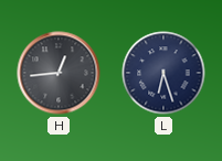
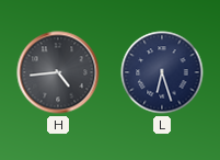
H: 12:44 -> 4:44 (58, 72)
